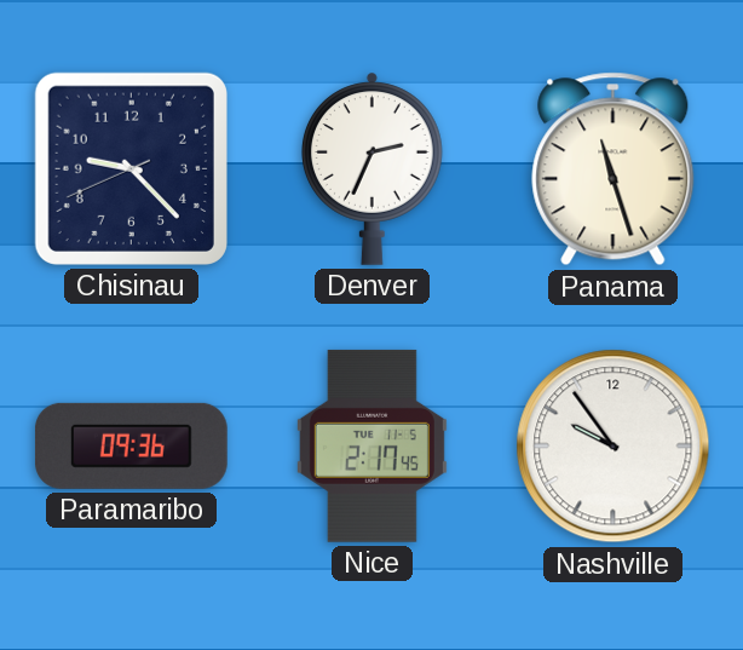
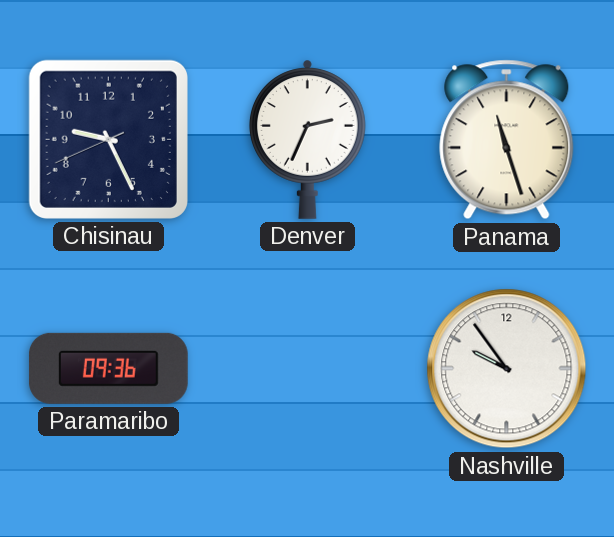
Chisinau: 9:22 -> 9:25 (108, 139)
Nice: 2:17 -> none (372, 445)
